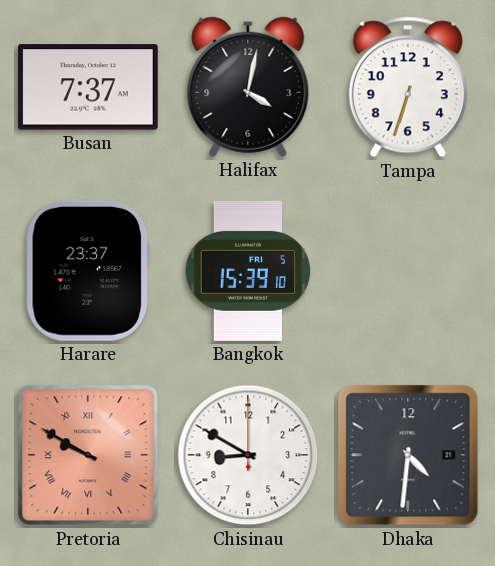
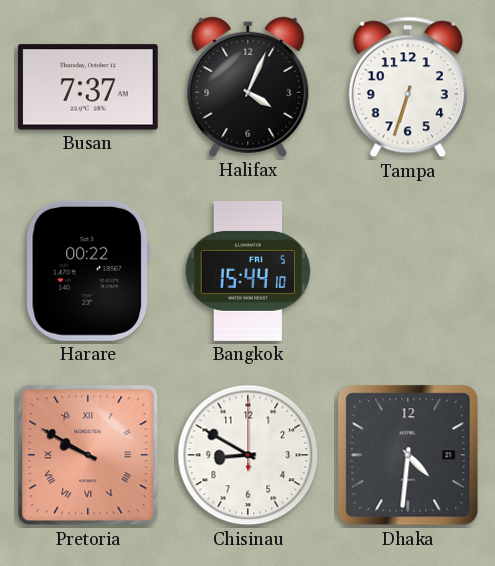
Halifax: 4:02 -> 4:04 (248, 87)
Harare: 23:37 -> 00:22 (87, 271)
Bangkok: 15:39 -> 15:44 (248, 271)
